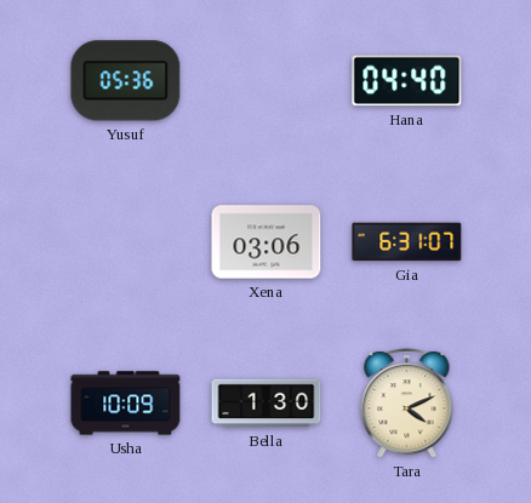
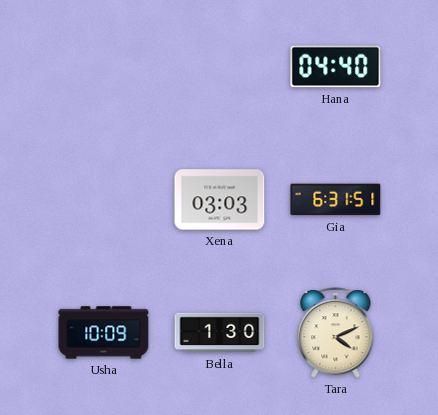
Yusuf: 05:36 -> none (126, 81)
Xena: 03:06 -> 03:03 (220, 200)
Gia: 6:31:07 -> 6:31:51 (336, 200)
